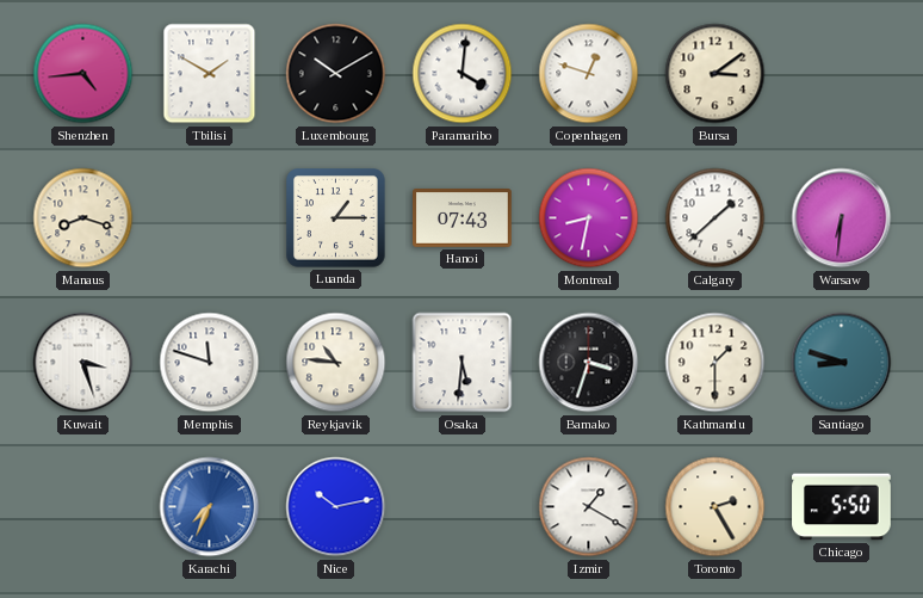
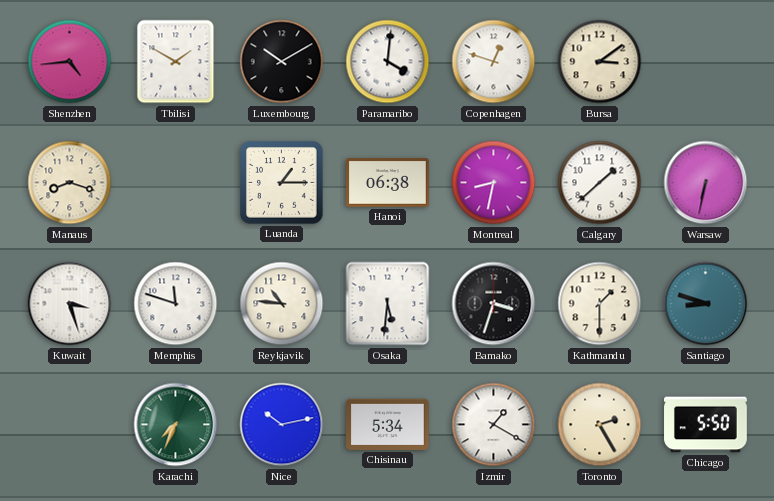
Hanoi: 07:43 -> 06:38 (388, 183)
Warsaw: 6:31 -> 6:32 (706, 183)
Karachi dial: blue -> green (176, 425)
Chisinau: none -> 5:34 (388, 424)
